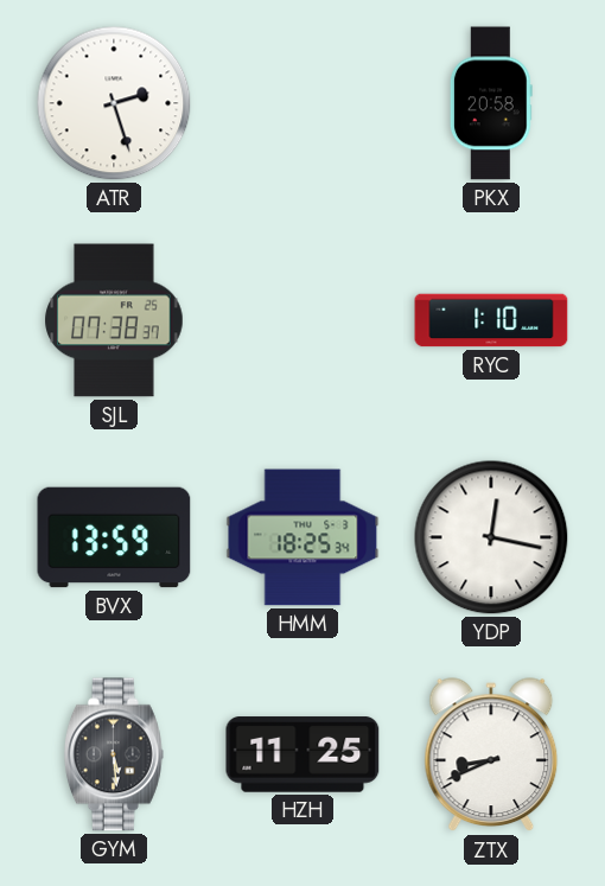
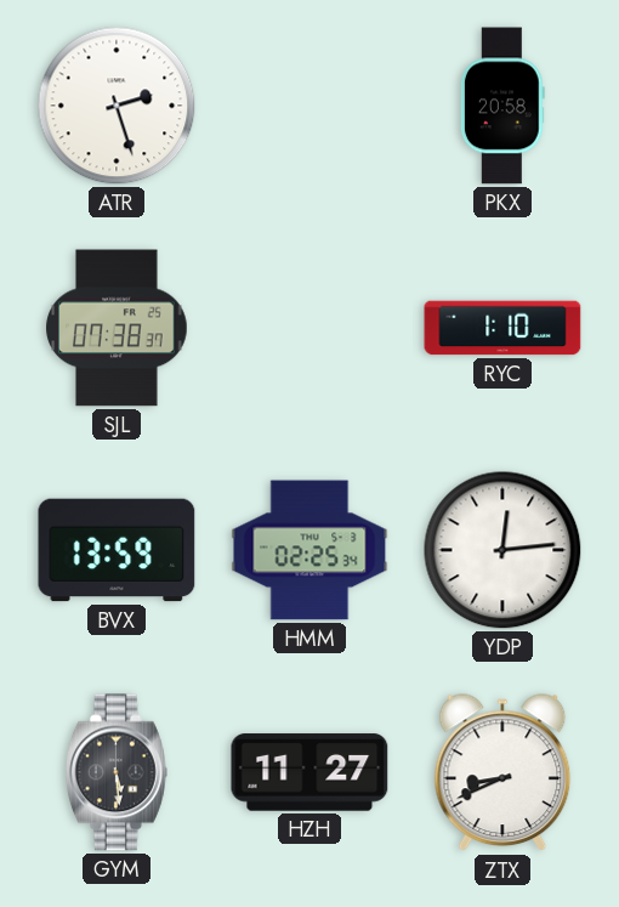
HMM: 18:25 -> 02:25 (309, 550)
YDP: 12:17 -> 12:14 (502, 550)
HZH: 11:25 -> 11:27 (309, 772)
